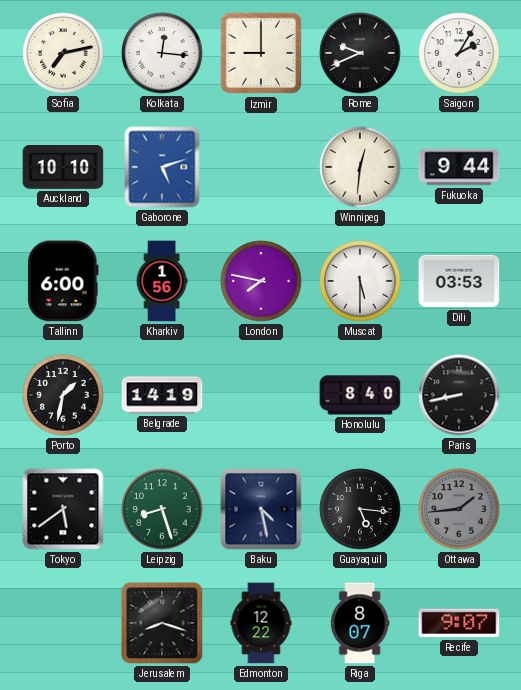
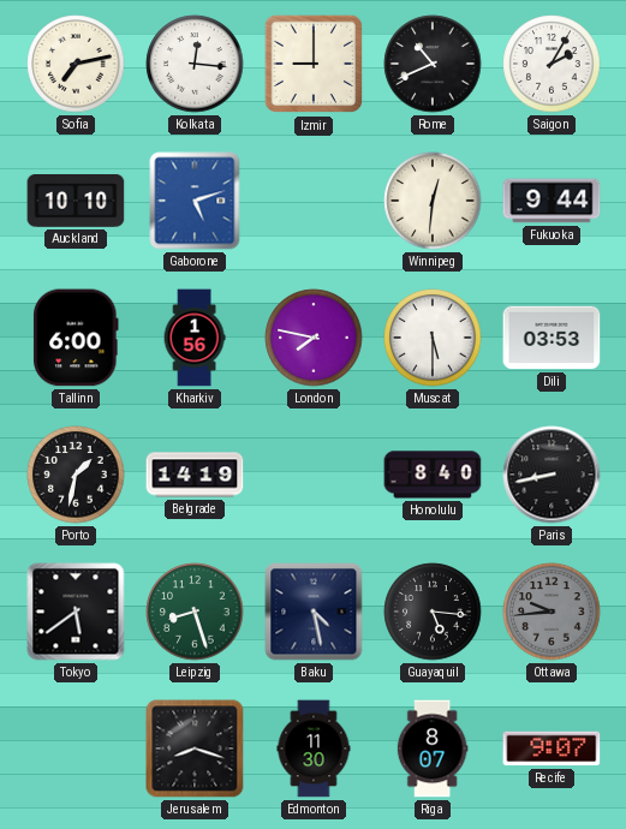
Rome: 9:41 -> 10:41 (433, 64)
Ottawa: 1:44 -> 9:44 (552, 612)
Edmonton: 12:22 -> 11:30 (314, 749)
